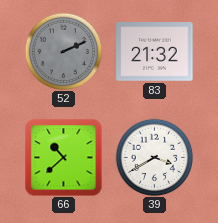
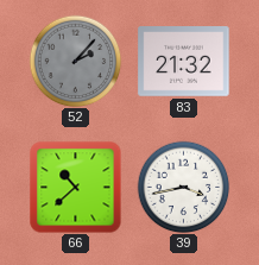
52: 2:11 -> 2:07 (75, 61)
39: 3:40 -> 3:43 (183, 187)
